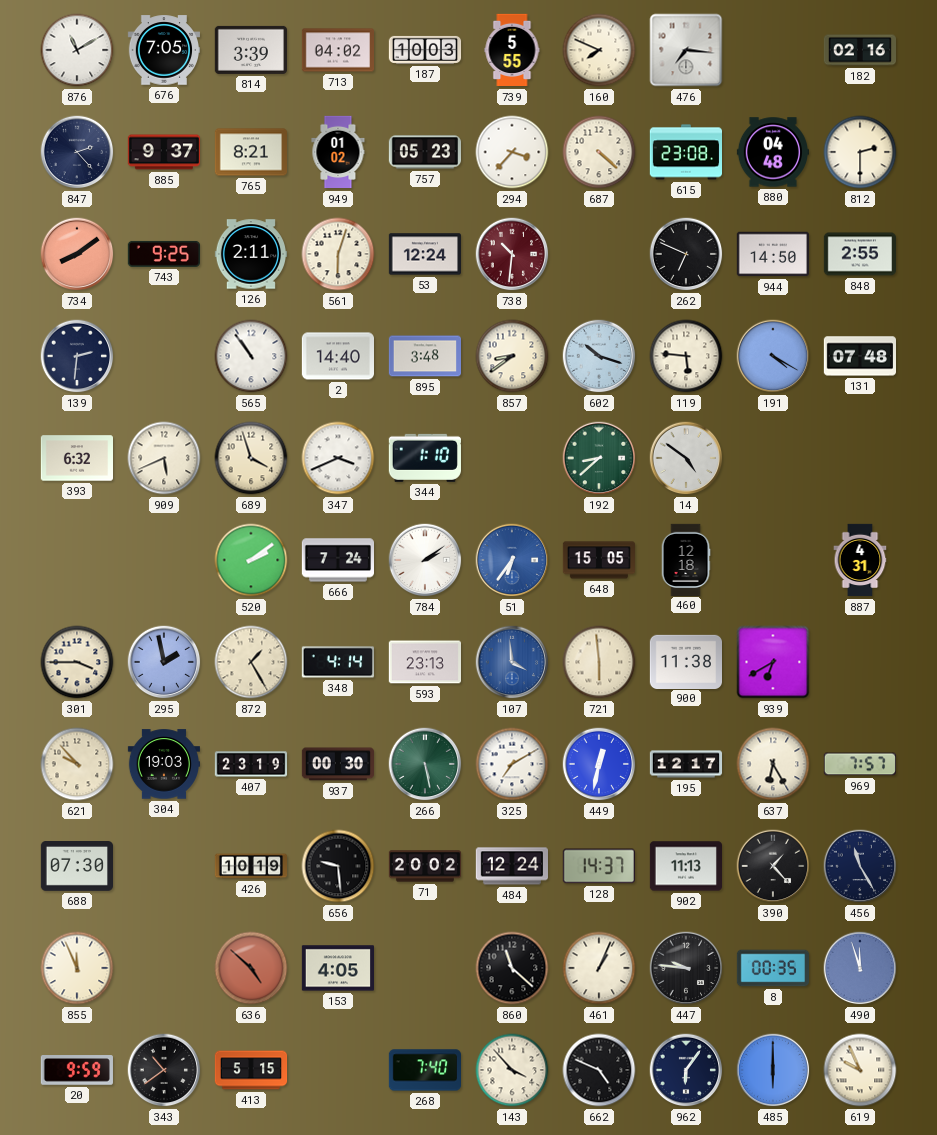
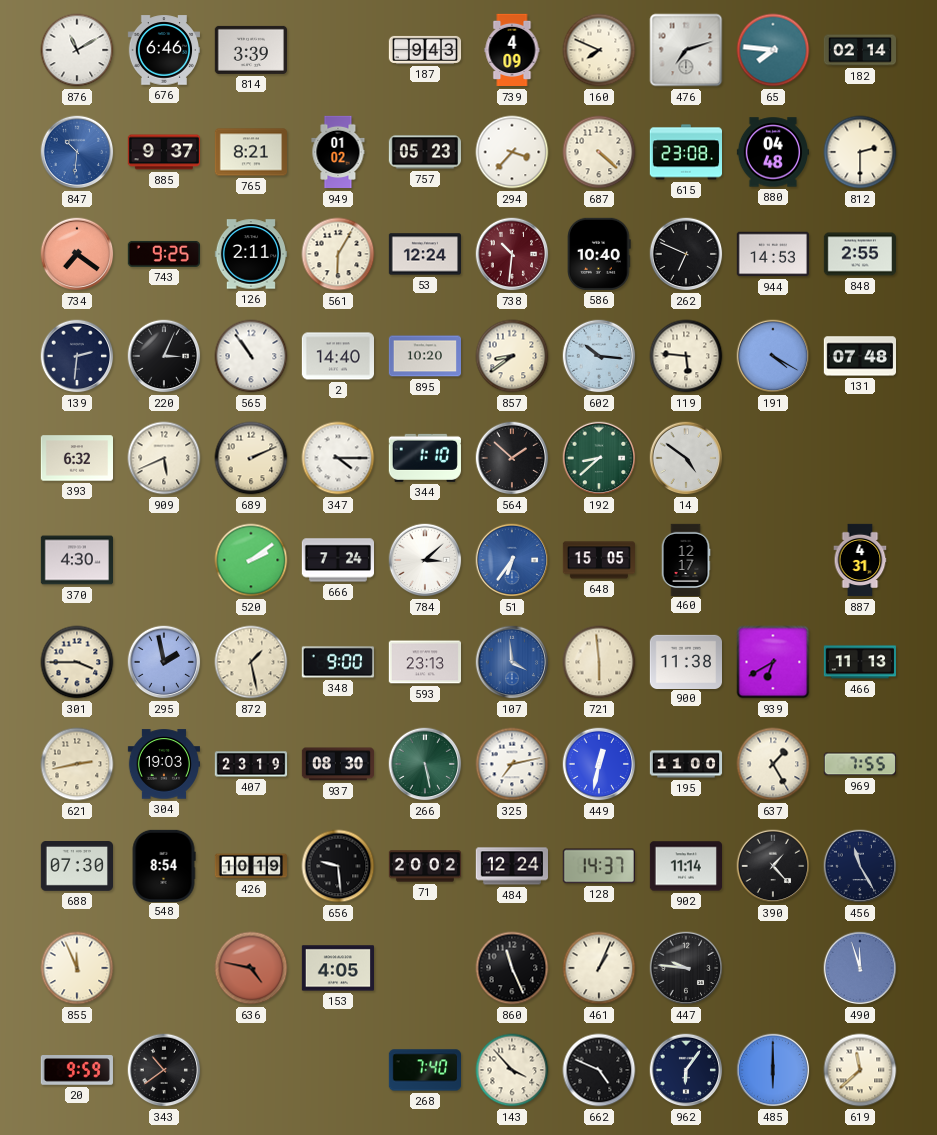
676: 7:05 -> 6:46 (163, 50)
713: 04:02 -> none (337, 50)
187: 10:03 -> 9:43 (425, 50)
739: 5:55 -> 4:09 (512, 50)
476: 7:16 -> 7:12 (686, 50)
65: none -> 7:46 (773, 50)
182: 02:16 -> 02:14 (859, 50)
847: 2:23 -> 10:31 (77, 152)
847 dial: navy -> blue (77, 152)
734: 8:09 -> 7:21 (77, 254)
561: 6:03 -> 6:05 (338, 254)
586: none -> 10:40 (599, 254)
944: 14:50 -> 14:53 (772, 254)
220: none -> 3:04 (164, 356)
895: 3:48 -> 10:20 (424, 356)
602: 10:18 -> 10:16 (599, 356)
689: 3:57 -> 2:11 (251, 458)
347: 3:41 -> 4:15 (338, 458)
564: none -> 1:52 (512, 458)
370: none -> 4:30 (76, 560)
784: 2:09 -> 3:08 (425, 560)
460: 12:18 -> 12:17 (686, 559)
872: 1:25 -> 1:28 (251, 662)
348: 4:14 -> 9:00 (337, 662)
466: none -> 11:13 (859, 662)
621: 9:53 -> 2:43 (77, 764)
937: 00:30 -> 08:30 (337, 764)
325: 7:10 -> 7:13 (512, 764)
195: 12:17 -> 11:00 (686, 764)
637: 6:25 -> 1:25 (773, 764)
969: 7:57 -> 7:55 (860, 764)
548: none -> 8:54 (164, 865)
902: 11:13 -> 11:14 (685, 866)
636: 4:52 -> 4:47 (251, 968)
860: 11:22 -> 11:26 (512, 968)
8: 00:35 -> none (772, 968)
413: 5:15 -> none (251, 1070)
619: 9:56 -> 11:38 (860, 1070)
